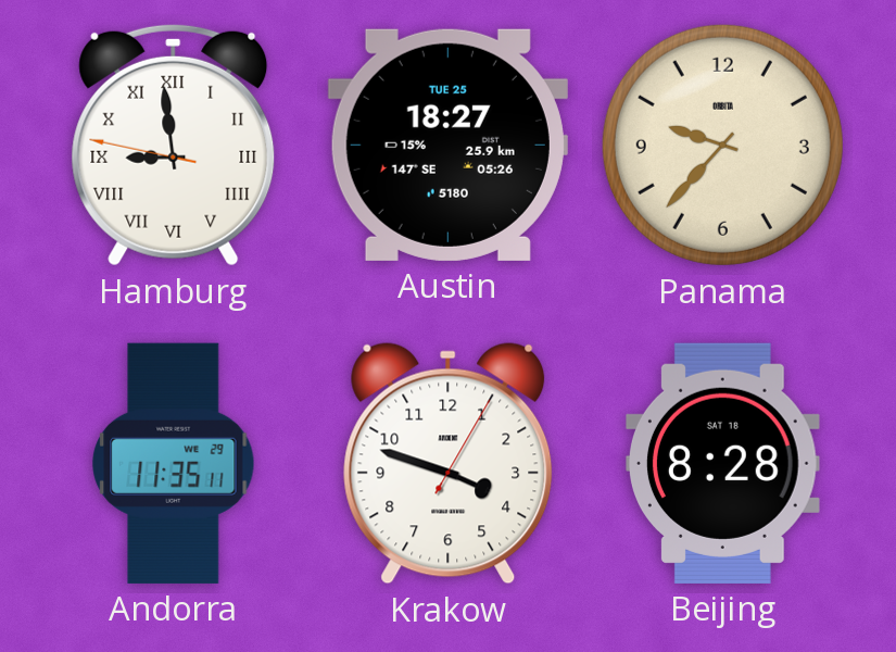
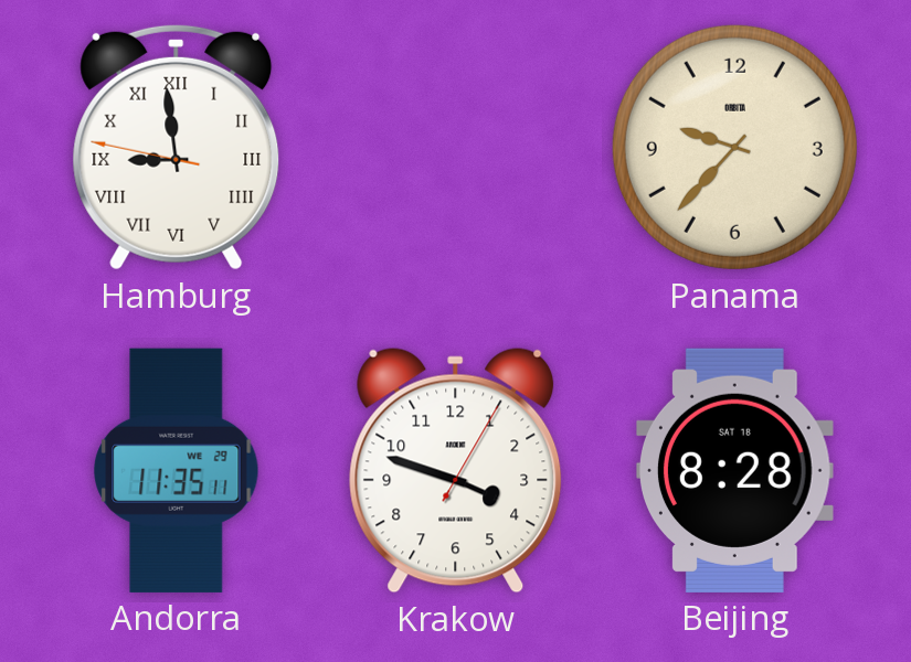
Austin: 18:27 -> none (447, 145)
